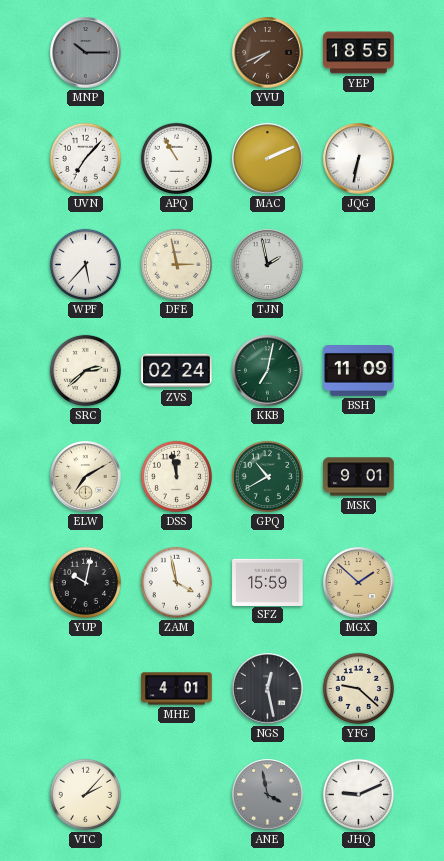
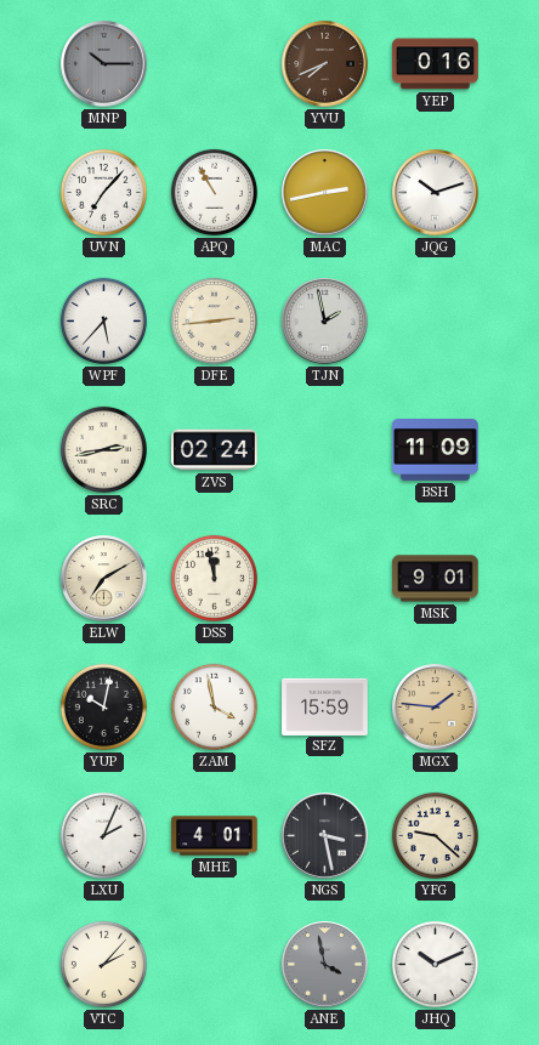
YEP: 18:55 -> 0:16 (436, 64)
MAC: 2:11 -> 2:43 (325, 193)
JQG: 6:32 -> 10:12 (436, 193)
DFE: 2:58 -> 2:44 (214, 320)
SRC: 2:38 -> 2:43 (103, 449)
KKB: 7:02 -> none (268, 371)
GPQ: 10:40 -> none (267, 476)
MGX: 1:52 -> 1:46 (436, 708)
LXU: none -> 2:04 (103, 835)
NGS: 12:28 -> 3:28 (325, 836)
JHQ: 9:11 -> 10:11 (435, 964)
